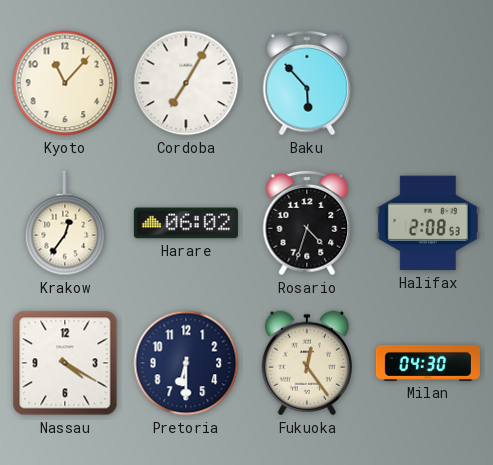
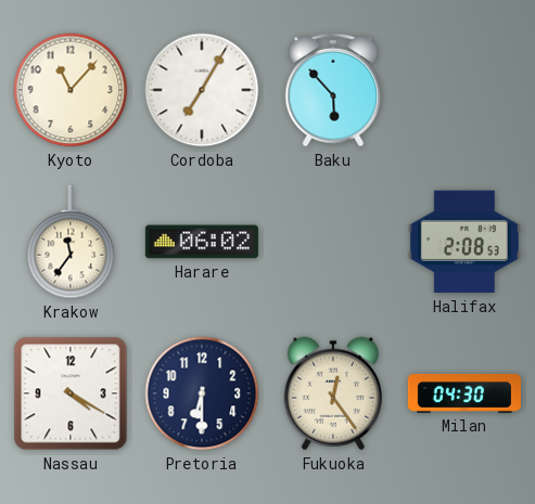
Krakow: 12:36 -> 11:36 (71, 242)
Rosario: 4:33 -> none (307, 223)
